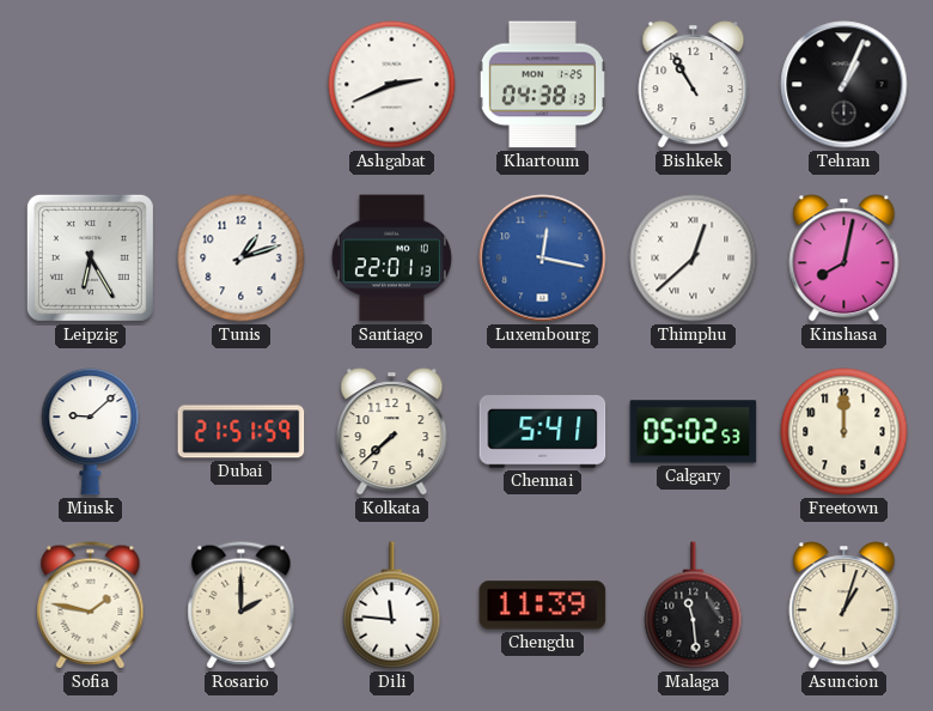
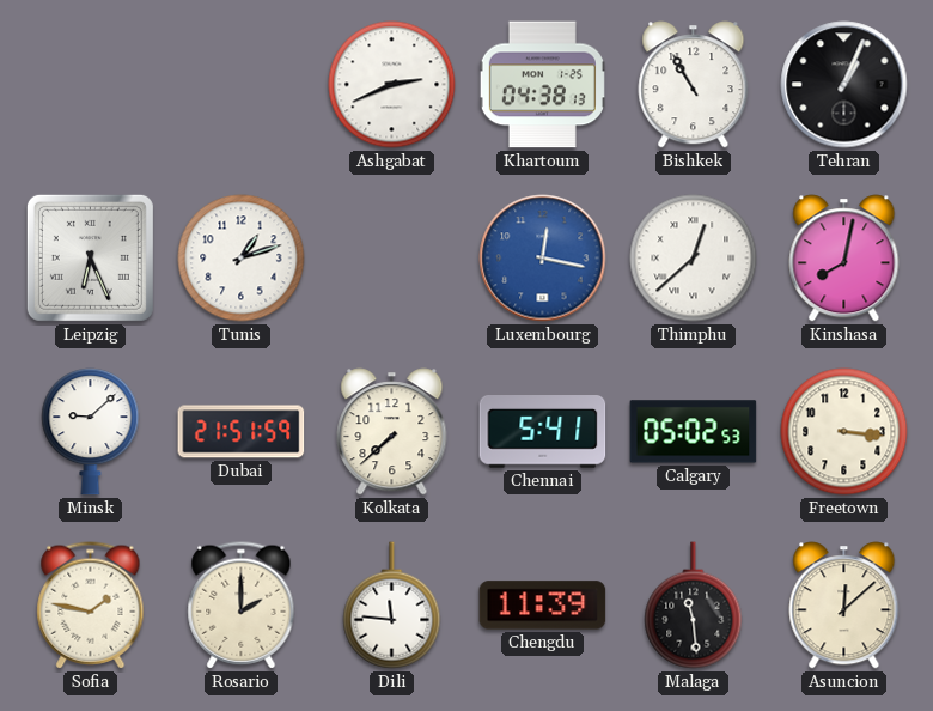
Leipzig: 6:25 -> 6:26 (90, 257)
Santiago: 22:01 -> none (391, 259)
Freetown: 12:00 -> 3:16 (844, 432)
Asuncion: 1:03 -> 12:08 (844, 606)
